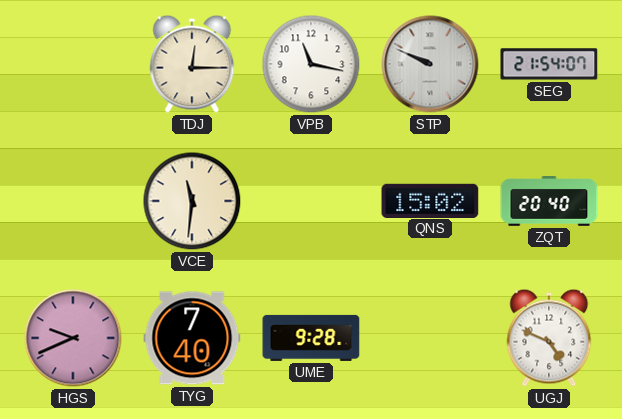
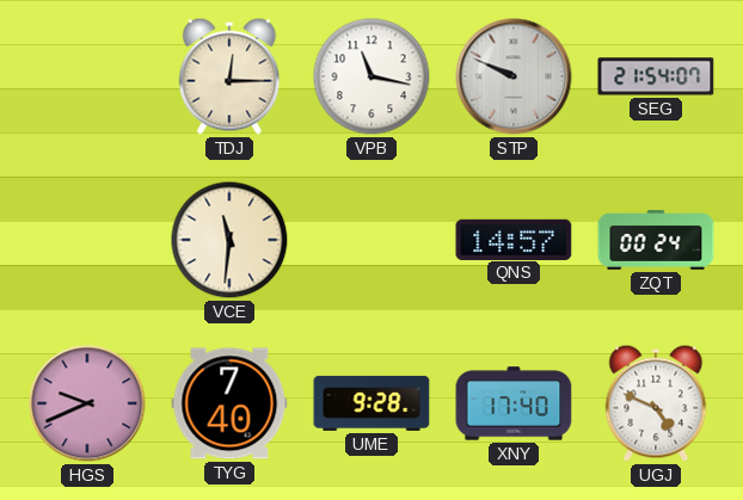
QNS: 15:02 -> 14:57 (514, 239)
ZQT: 20:40 -> 00:24 (656, 241)
XNY: none -> 17:40 (514, 403)
